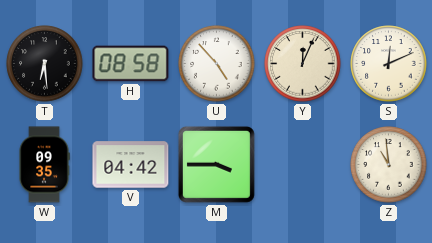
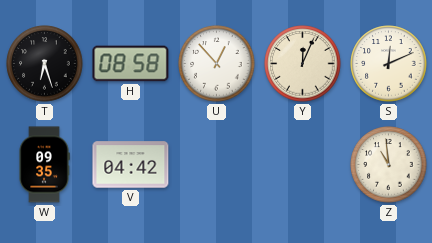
T: 6:29 -> 6:27 (45, 64)
U: 4:53 -> 12:53 (217, 64)
M: 3:45 -> none (216, 164)
